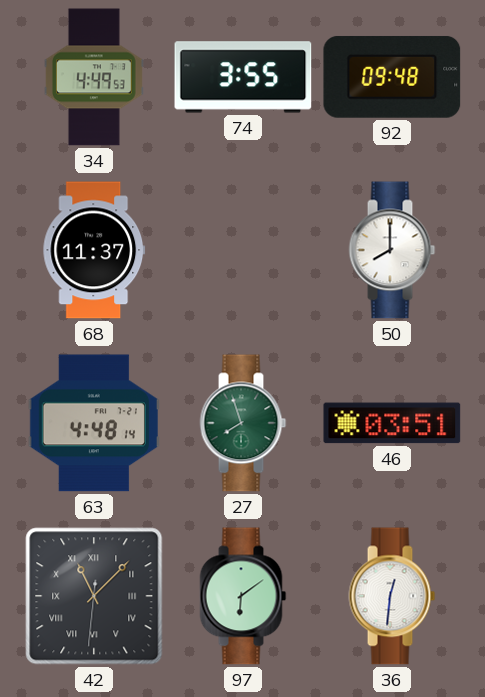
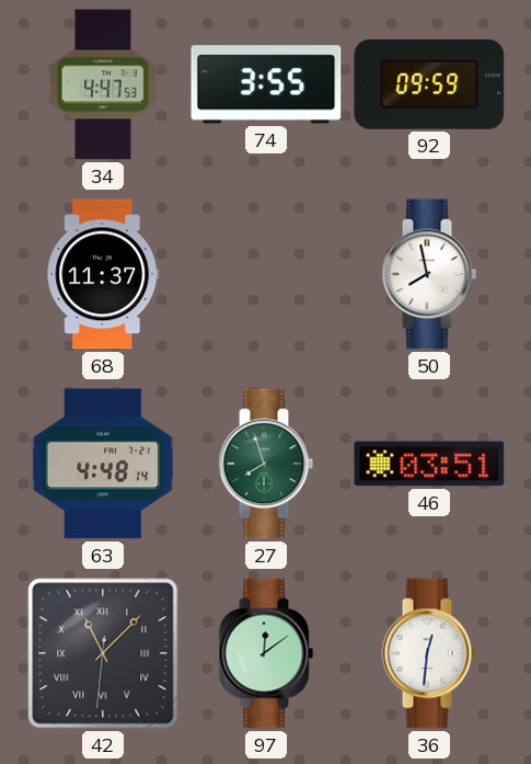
34: 4:49 -> 4:47 (103, 84)
92: 09:48 -> 09:59 (429, 84)
50: 8:00 -> 7:58 (429, 274)
97: 6:09 -> 12:09 (266, 653)
